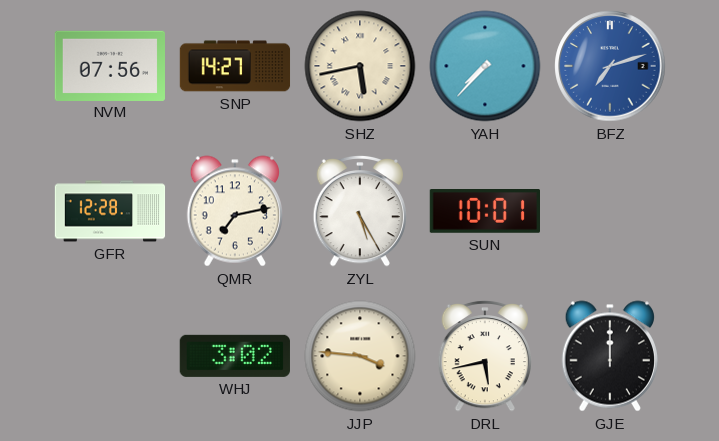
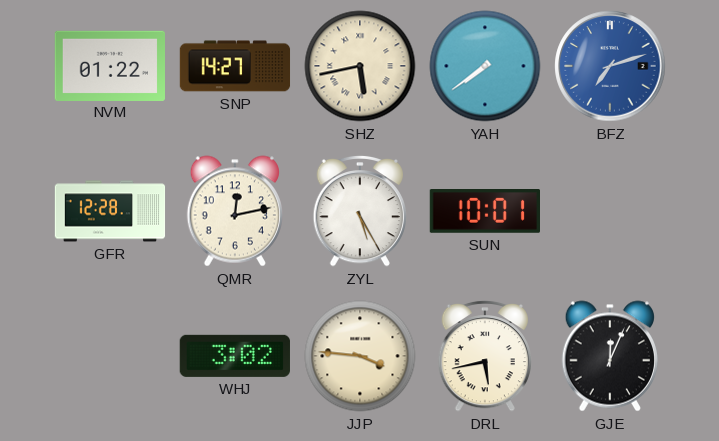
NVM: 07:56 -> 01:22 (109, 65)
YAH: 7:37 -> 7:39 (485, 66)
QMR: 7:13 -> 12:13 (235, 211)
GJE: 12:00 -> 12:04 (610, 356)
